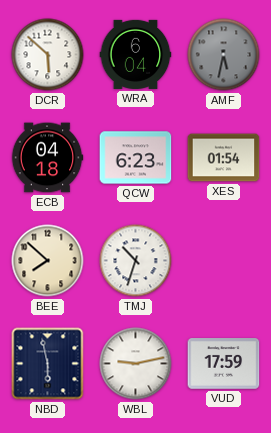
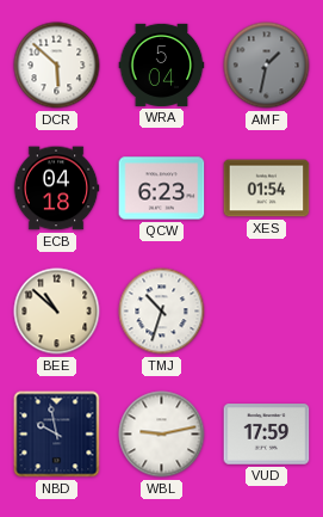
WRA: 6:04 -> 5:04 (162, 64)
AMF: 5:32 -> 1:32 (267, 66)
BEE: 7:52 -> 10:52 (57, 312)
NBD: 5:58 -> 9:58 (57, 435)
